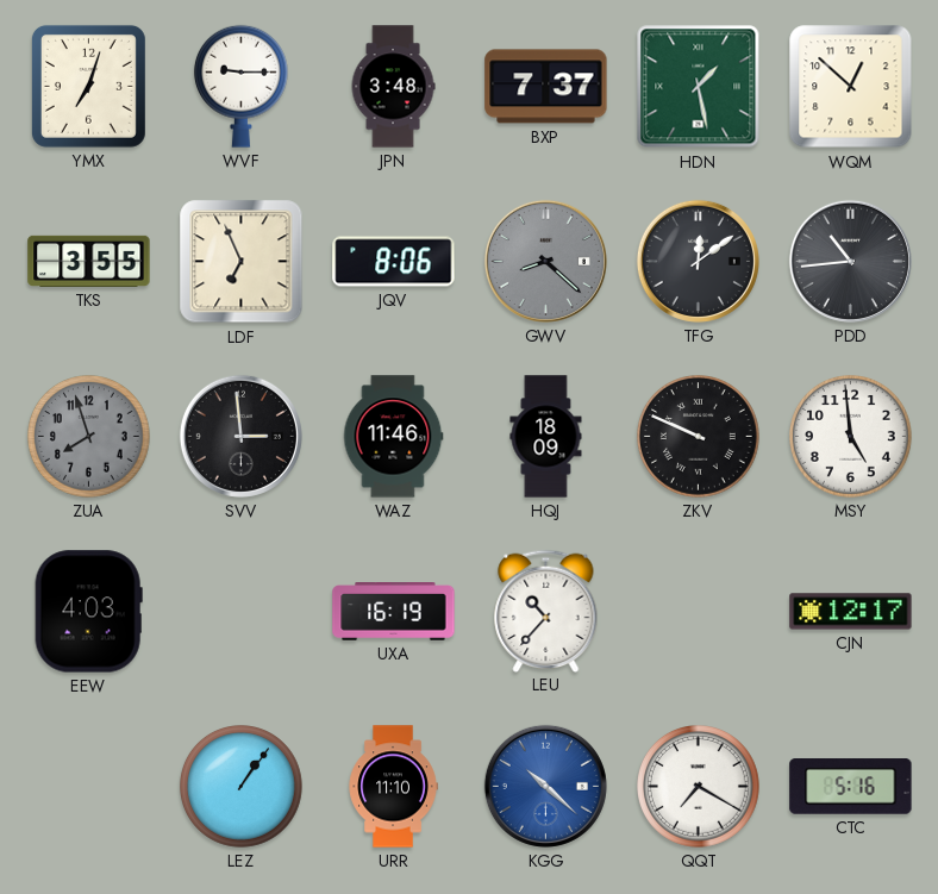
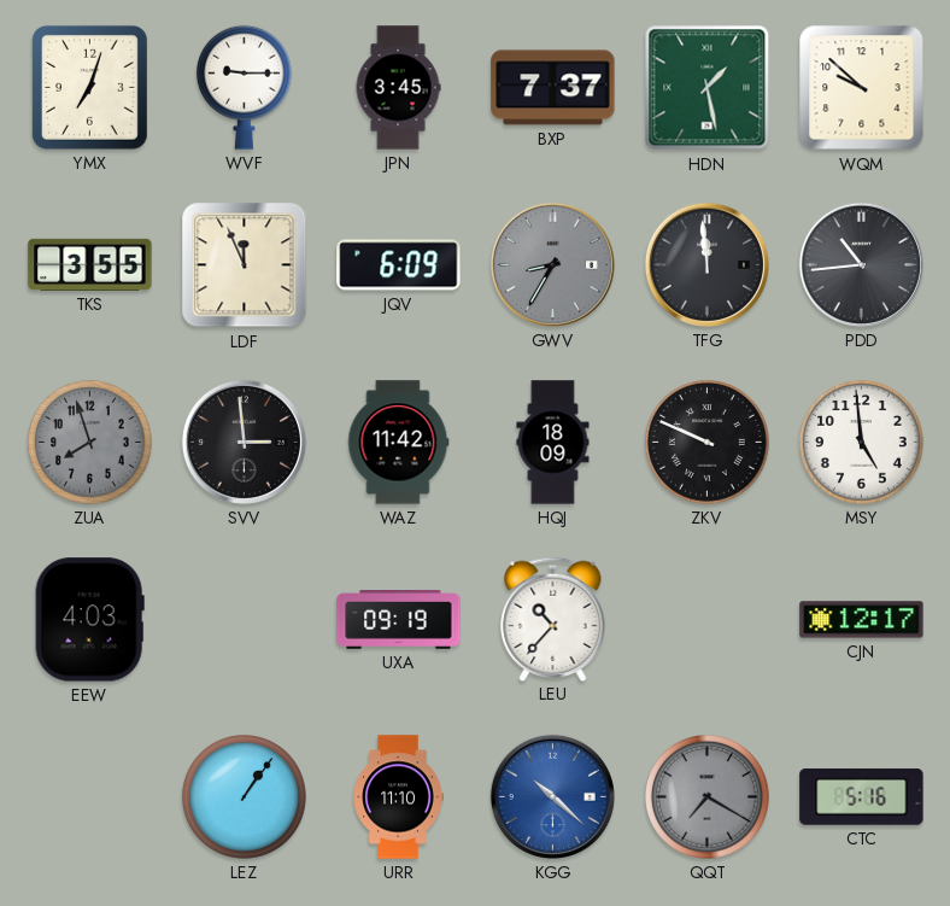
JPN: 3:48 -> 3:45 (398, 88)
WQM: 12:52 -> 9:52 (862, 88)
LDF: 6:56 -> 11:56 (245, 265)
JQV: 8:06 -> 6:09 (399, 265)
GWV: 8:22 -> 8:35 (552, 264)
TFG: 12:09 -> 11:59 (706, 264)
WAZ: 11:46 -> 11:42 (398, 443)
UXA: 16:19 -> 09:19 (399, 620)
QQT dial: white -> grey (708, 797)
